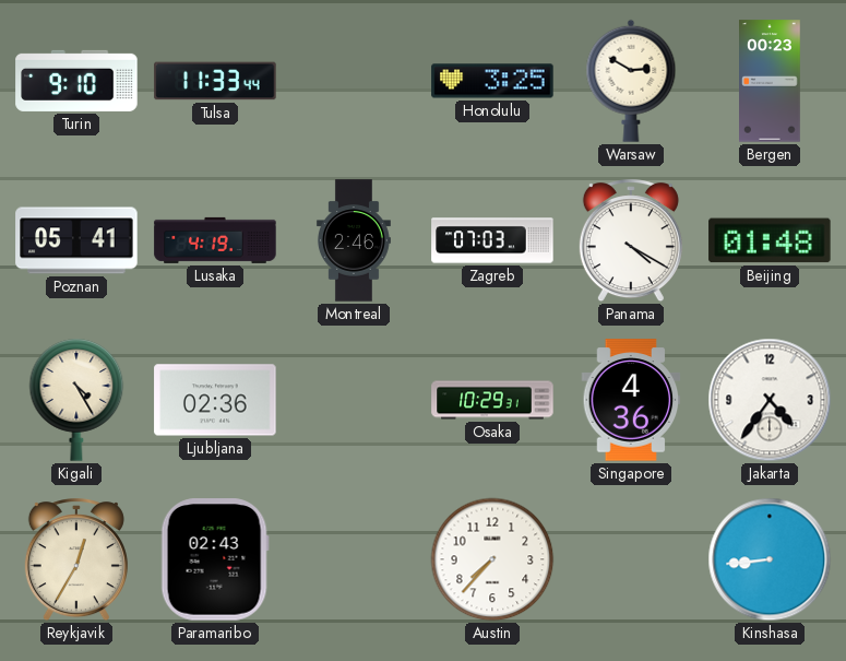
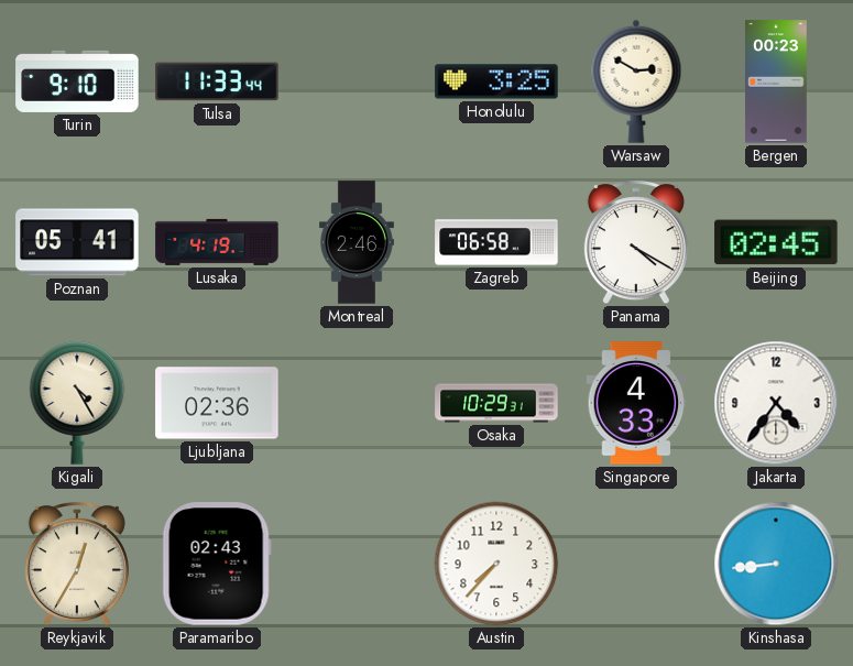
Zagreb: 07:03 -> 06:58 (496, 242)
Beijing: 01:48 -> 02:45 (776, 242)
Singapore: 4:36 -> 4:33 (636, 403)
